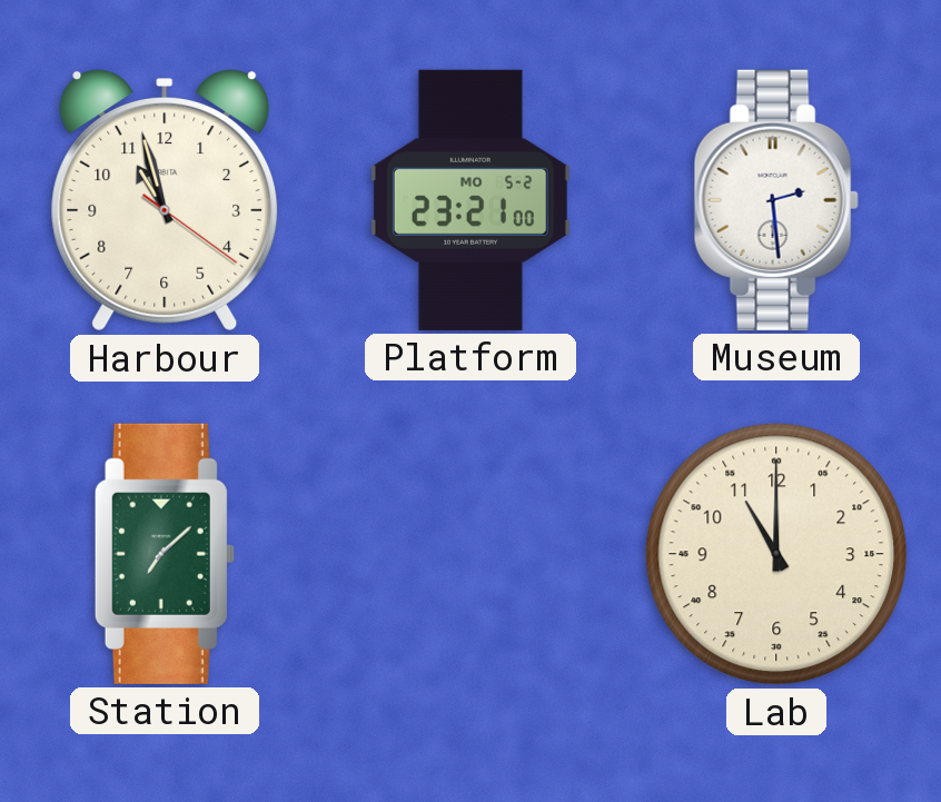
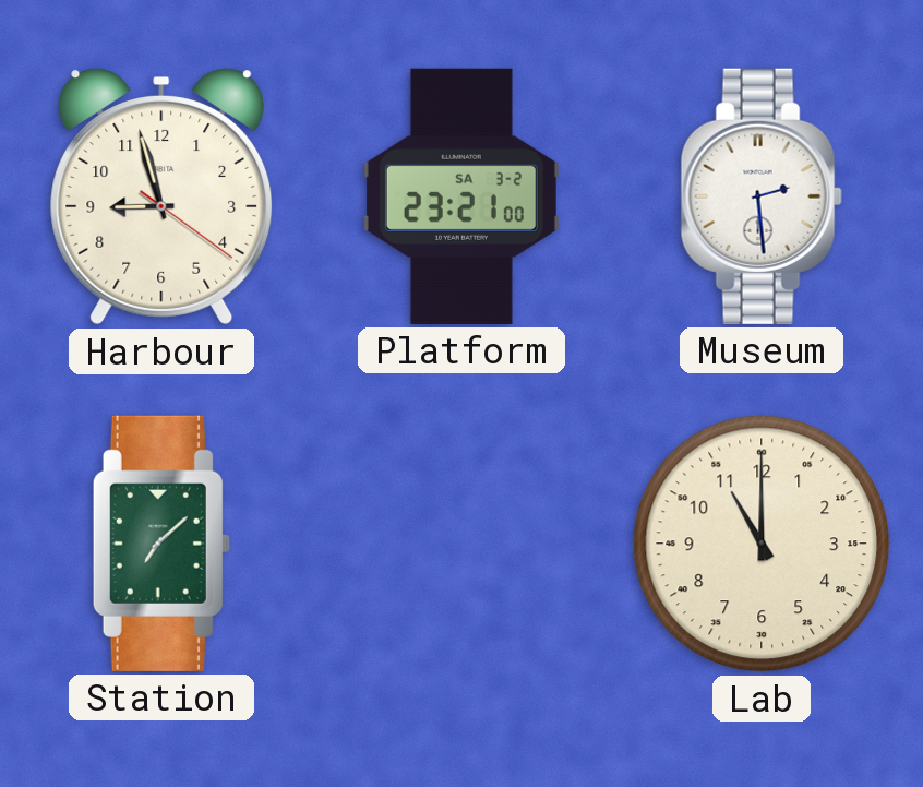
Harbour: 10:57 -> 8:57 (161, 196)
Platform date: MO 5-2 -> SA 3-2 (461, 196)
